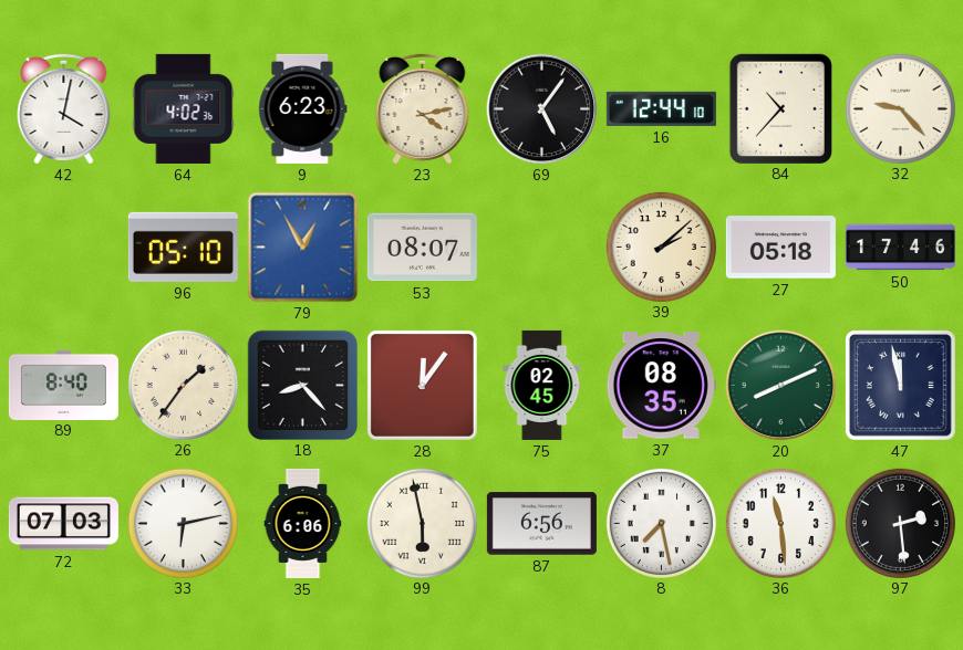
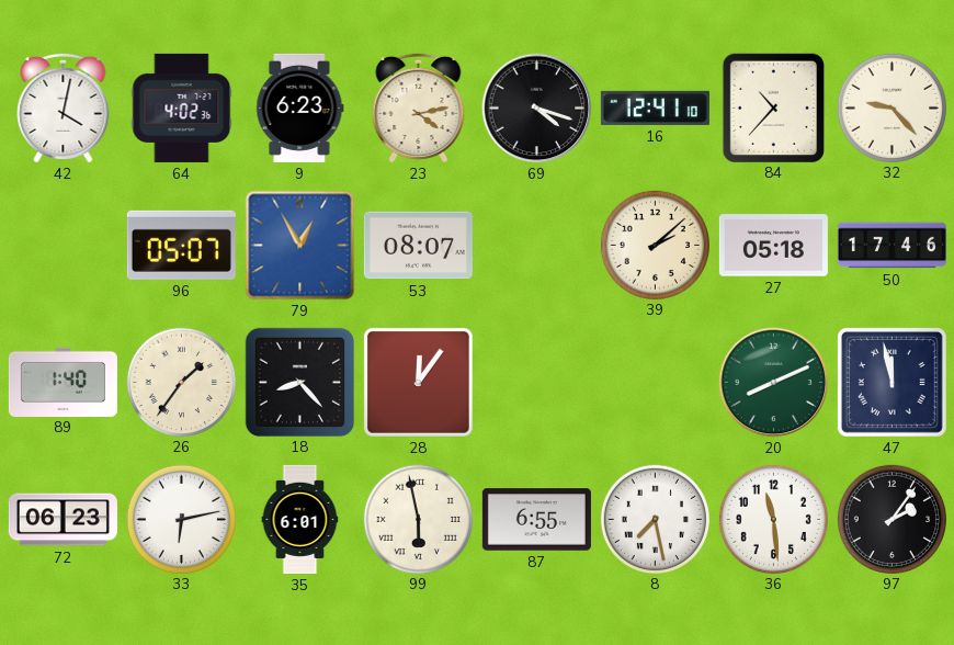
69: 5:06 -> 4:18 (537, 109)
16: 12:44 -> 12:41 (655, 107)
96: 05:10 -> 05:07 (181, 245)
89: 8:40 -> 1:40 (63, 382)
75: 02:45 -> none (542, 385)
37: 08:35 -> none (661, 386)
72: 07:03 -> 06:23 (63, 520)
35: 6:06 -> 6:01 (300, 519)
87: 6:56 -> 6:55 (536, 520)
97: 2:29 -> 2:06 (891, 519)
